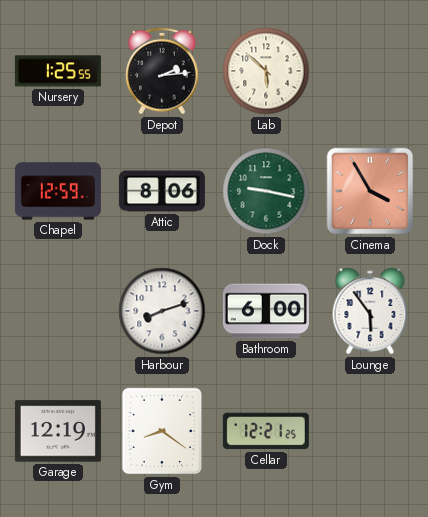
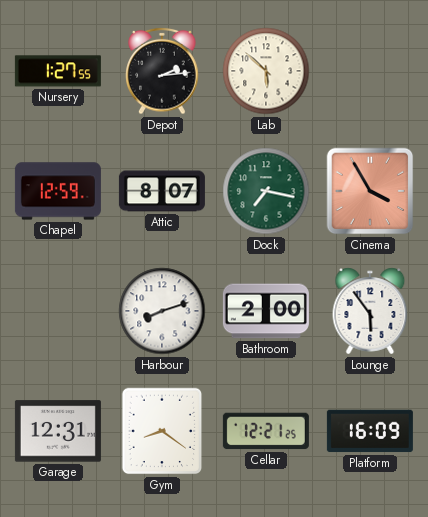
Nursery: 1:25 -> 1:27 (58, 71)
Attic: 8:06 -> 8:07 (162, 191)
Dock: 9:17 -> 7:17 (266, 191)
Bathroom: 6:00 -> 2:00 (266, 311)
Garage: 12:19 -> 12:31 (58, 431)
Platform: none -> 16:09 (370, 431)
